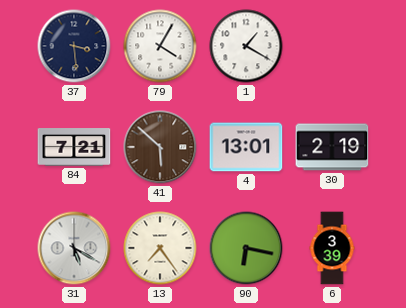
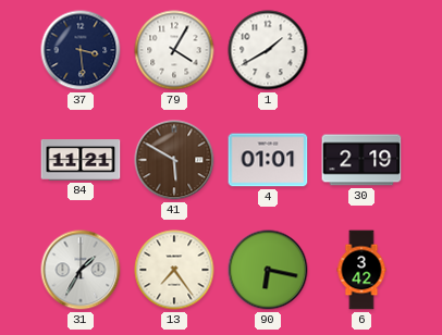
1: 1:20 -> 1:40 (268, 50)
84: 7:21 -> 11:21 (81, 160)
41: 5:52 -> 5:50 (174, 160)
4: 13:01 -> 01:01 (268, 160)
31: 5:20 -> 1:35 (81, 270)
6: 3:39 -> 3:42 (361, 270)
